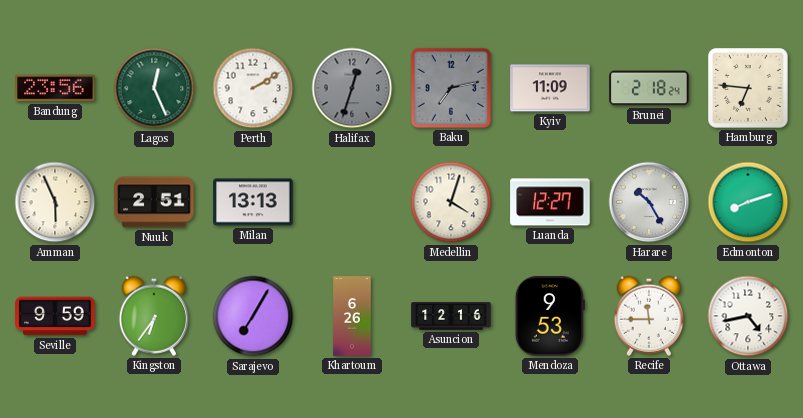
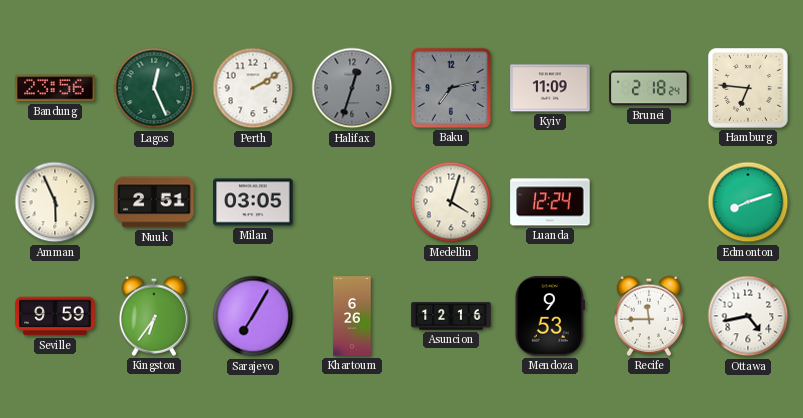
Milan: 13:13 -> 03:05 (253, 202)
Luanda: 12:27 -> 12:24 (550, 202)
Harare: 10:25 -> none (649, 202)
